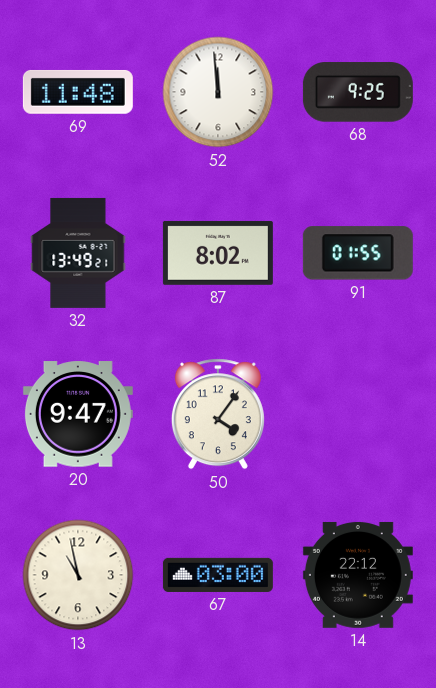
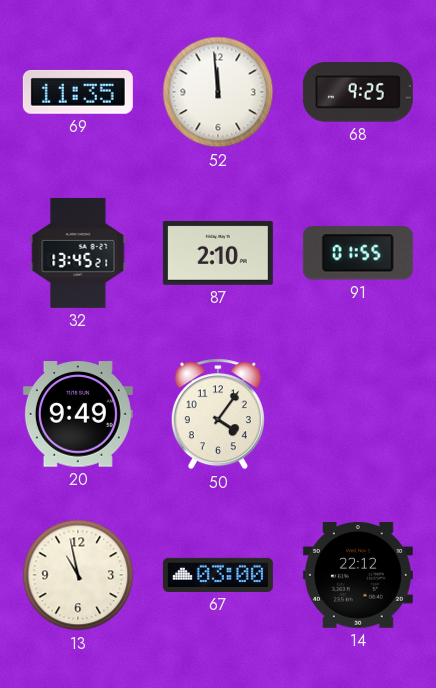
69: 11:48 -> 11:35 (78, 92)
32: 13:49 -> 13:45 (78, 253)
87: 8:02 -> 2:10 (218, 253)
20: 9:47 -> 9:49 (78, 414)
